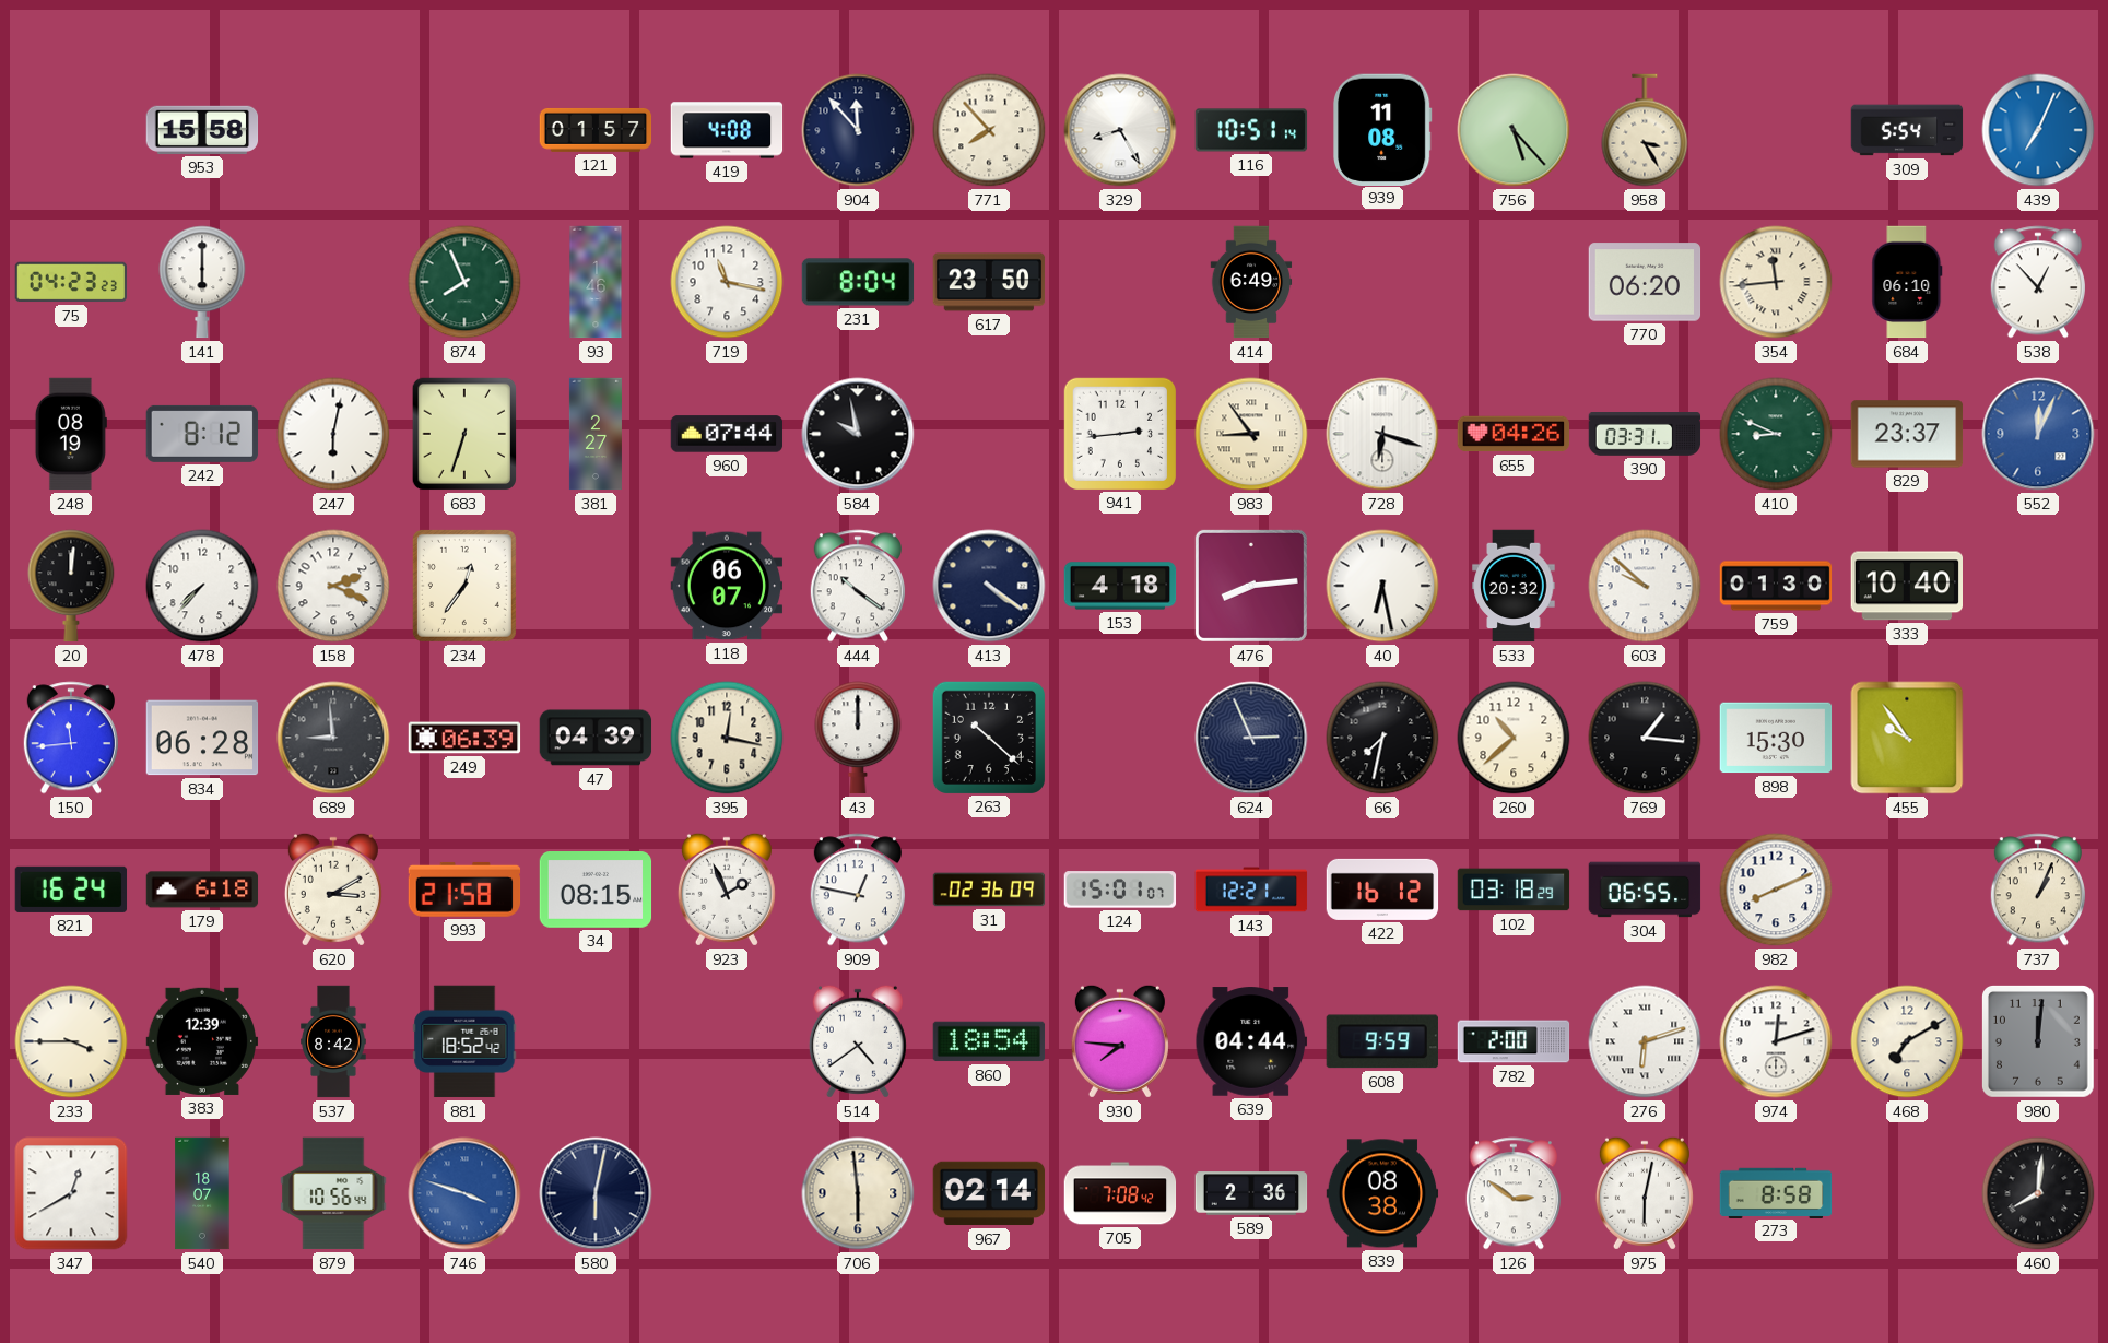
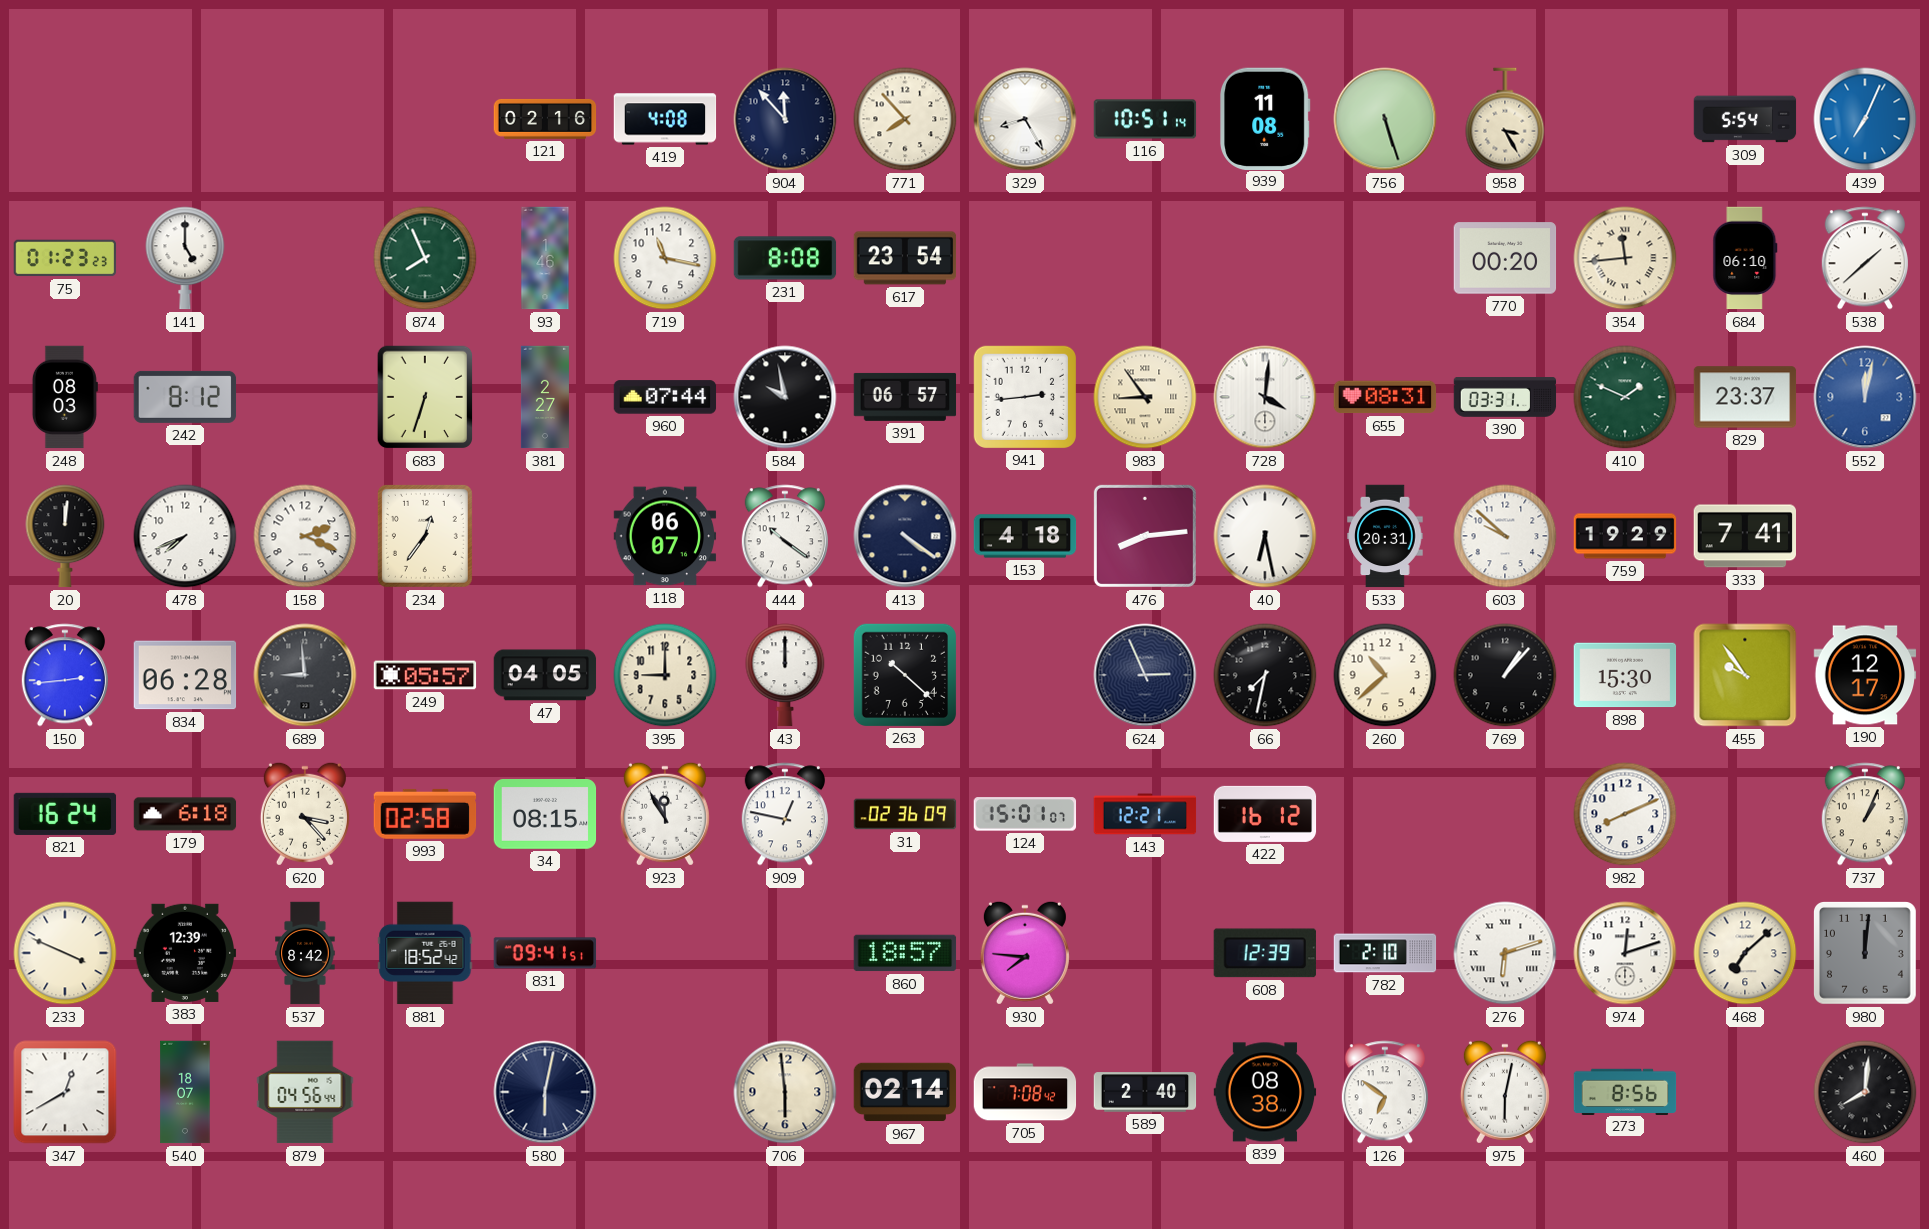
953: 15:58 -> none (202, 130)
121: 01:57 -> 02:16 (545, 119)
756: 5:23 -> 5:27 (1385, 119)
75: 04:23 -> 01:23 (65, 258)
141: 6:00 -> 5:00 (185, 258)
231: 8:04 -> 8:08 (785, 258)
617: 23:50 -> 23:54 (905, 258)
414: 6:49 -> none (1251, 282)
770: 06:20 -> 00:20 (1505, 258)
538: 12:53 -> 1:38 (1865, 258)
248: 08:19 -> 08:03 (65, 397)
247: 6:02 -> none (333, 434)
391: none -> 06:57 (905, 397)
728: 6:18 -> 4:01 (1265, 397)
655: 04:26 -> 08:31 (1385, 397)
410: 8:49 -> 1:49 (1625, 397)
552: 12:04 -> 12:02 (1865, 397)
478: 7:37 -> 7:41 (185, 536)
533: 20:32 -> 20:31 (1385, 536)
759: 01:30 -> 19:29 (1625, 536)
333: 10:40 -> 7:41 (1744, 536)
150: 11:44 -> 2:44 (65, 675)
249: 06:39 -> 05:57 (425, 675)
47: 04:39 -> 04:05 (545, 675)
395: 12:17 -> 9:00 (665, 675)
769: 1:16 -> 1:07 (1505, 675)
190: none -> 12:17 (1865, 675)
620: 3:10 -> 3:23 (305, 814)
993: 21:58 -> 02:58 (425, 814)
923: 1:56 -> 11:55 (665, 814)
102: 03:18 -> none (1514, 890)
304: 06:55 -> none (1645, 890)
233: 3:45 -> 3:49 (65, 953)
831: none -> 09:41 (545, 953)
514: 4:39 -> none (858, 1041)
860: 18:54 -> 18:57 (905, 953)
639: 04:44 -> none (1251, 1041)
608: 9:59 -> 12:39 (1265, 953)
782: 2:00 -> 2:10 (1385, 953)
468: 7:10 -> 7:08 (1745, 953)
879: 10:56 -> 04:56 (305, 1092)
746: 3:48 -> none (464, 1193)
589: 2:36 -> 2:40 (1145, 1092)
126: 2:51 -> 6:51 (1385, 1092)
273: 8:58 -> 8:56 (1625, 1091)
